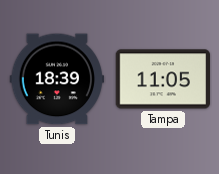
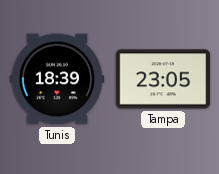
Tampa: 11:05 -> 23:05 (163, 79)
